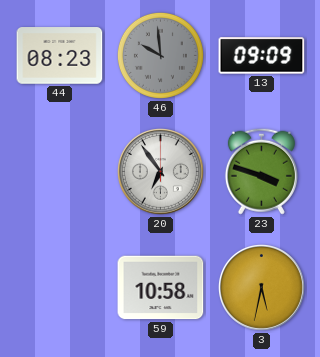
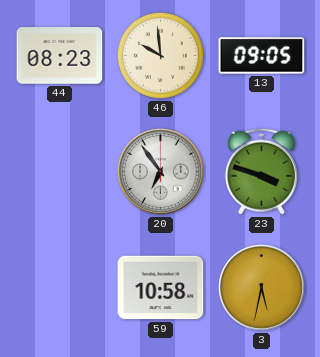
46 dial: grey -> cream (160, 55)
13: 09:09 -> 09:05 (262, 56)
